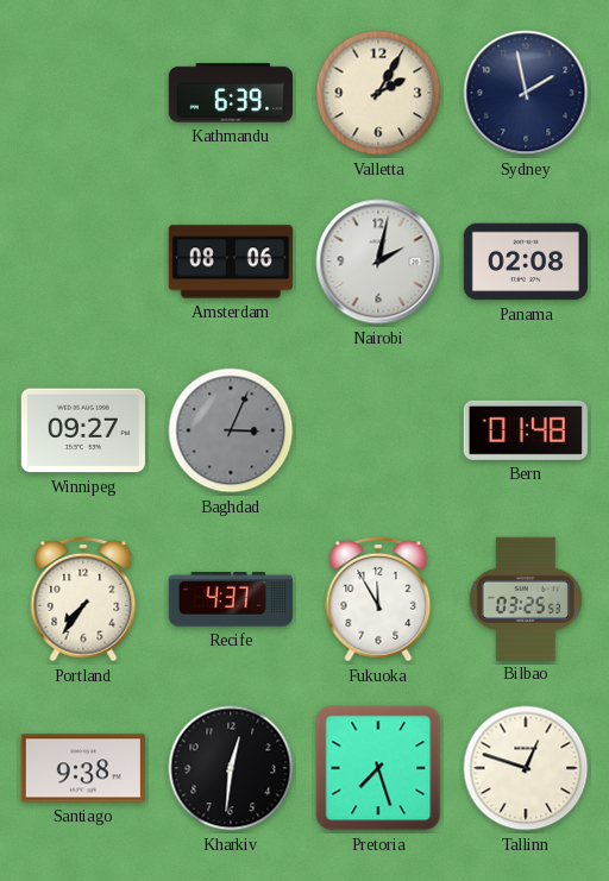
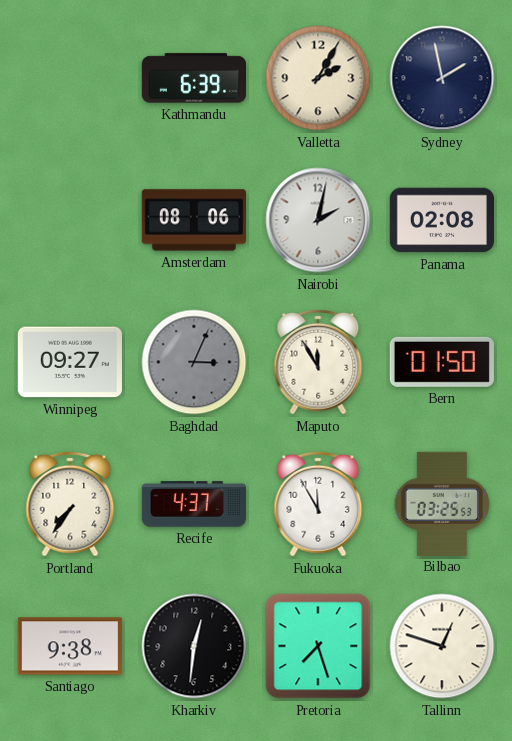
Maputo: none -> 11:55 (318, 362)
Bern: 01:48 -> 01:50 (442, 362)
